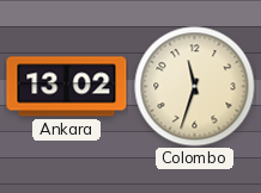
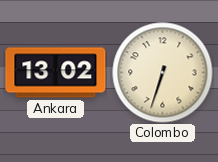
Colombo: 11:33 -> 6:33 (163, 73)
